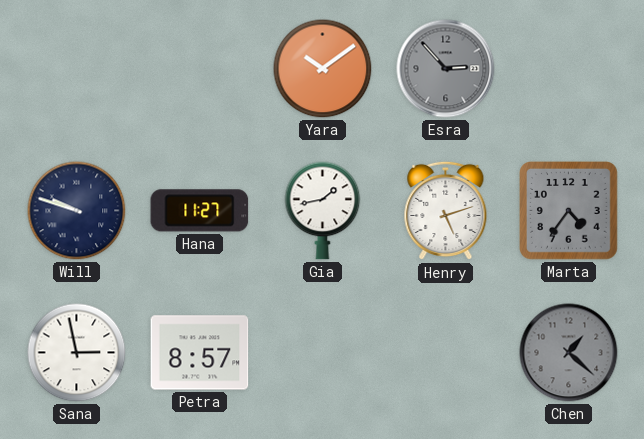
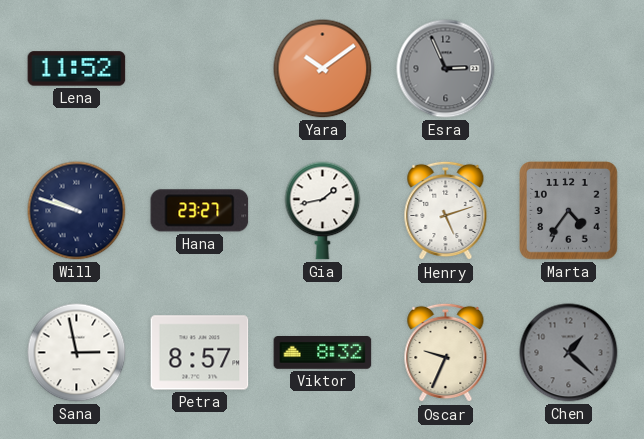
Lena: none -> 11:52 (77, 69)
Esra: 2:53 -> 2:56 (446, 69)
Hana: 11:27 -> 23:27 (200, 211)
Viktor: none -> 8:32 (323, 353)
Oscar: none -> 9:34 (446, 353)
